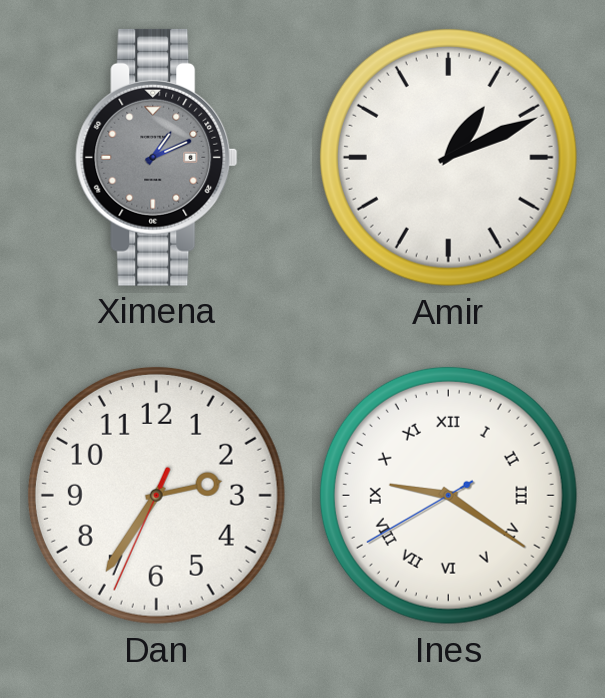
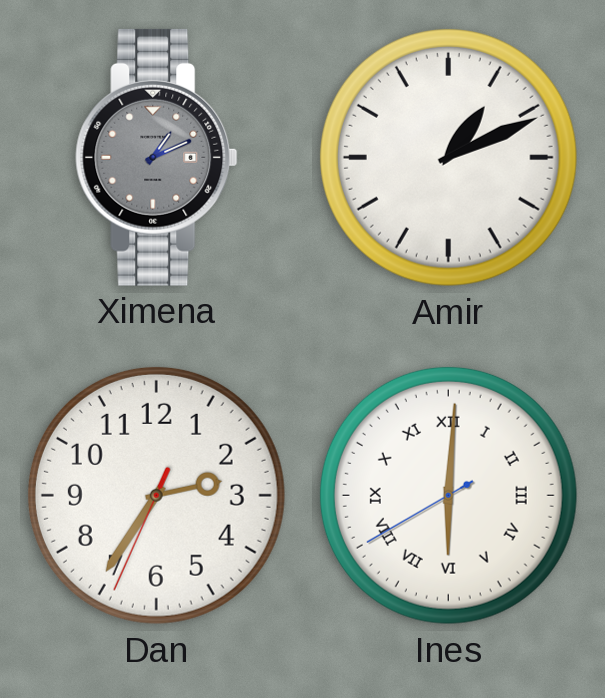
Ines: 9:20 -> 6:00 (448, 495)
